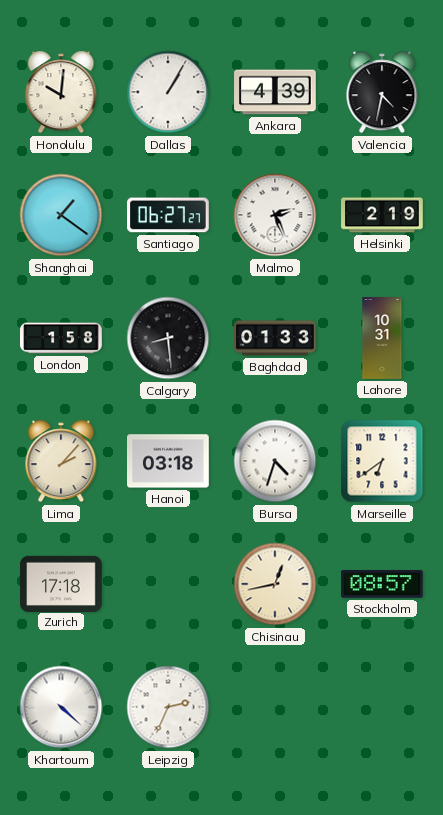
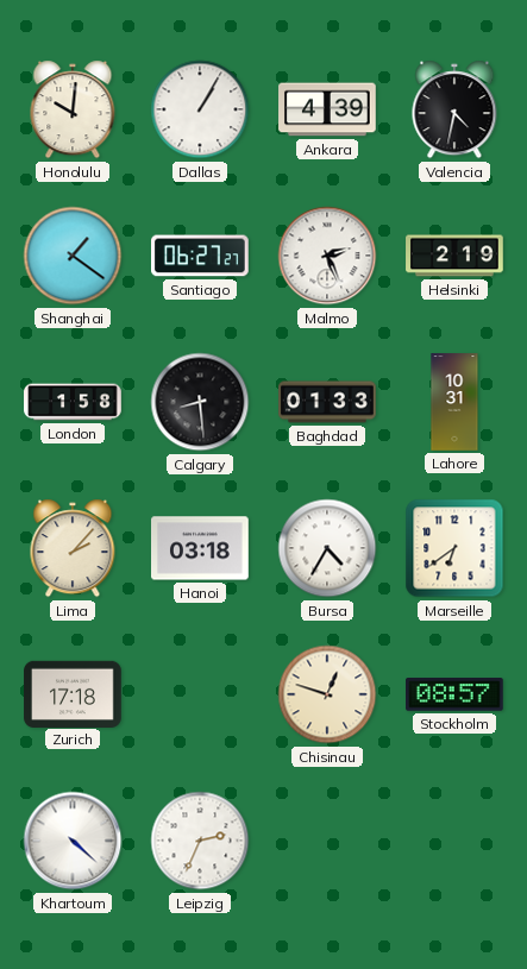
Bursa: 4:33 -> 4:35 (327, 548)
Chisinau: 12:43 -> 12:48 (327, 694)
